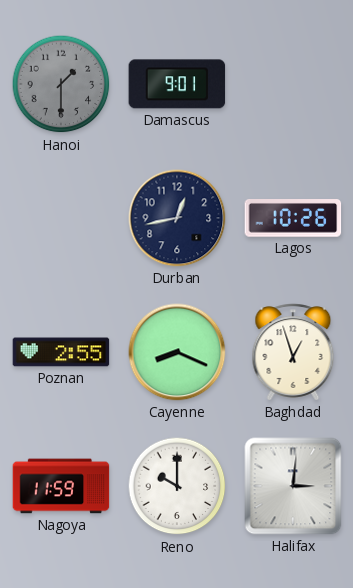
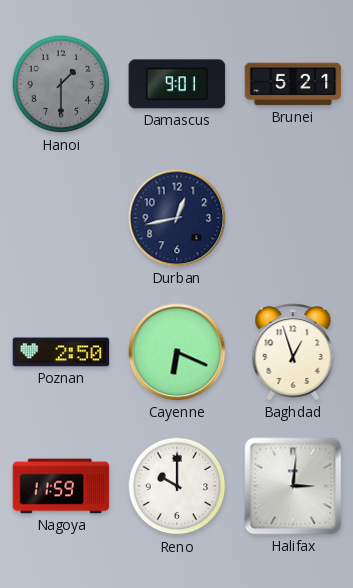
Brunei: none -> 5:21 (293, 84)
Lagos: 10:26 -> none (293, 219)
Poznan: 2:55 -> 2:50 (61, 352)
Cayenne: 8:19 -> 6:19 (177, 352)
